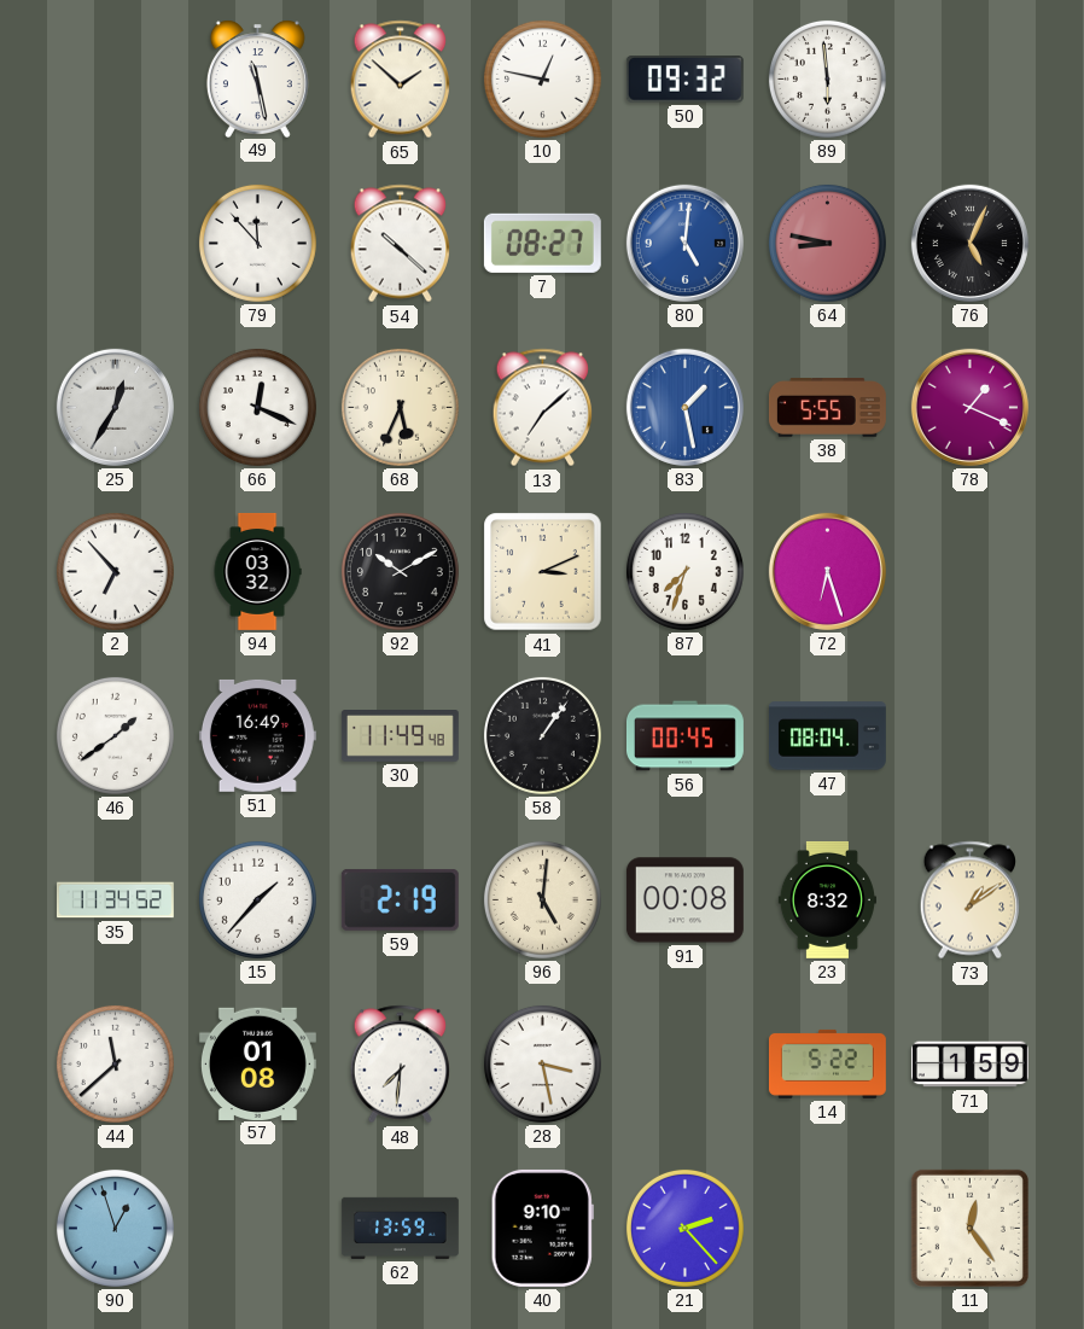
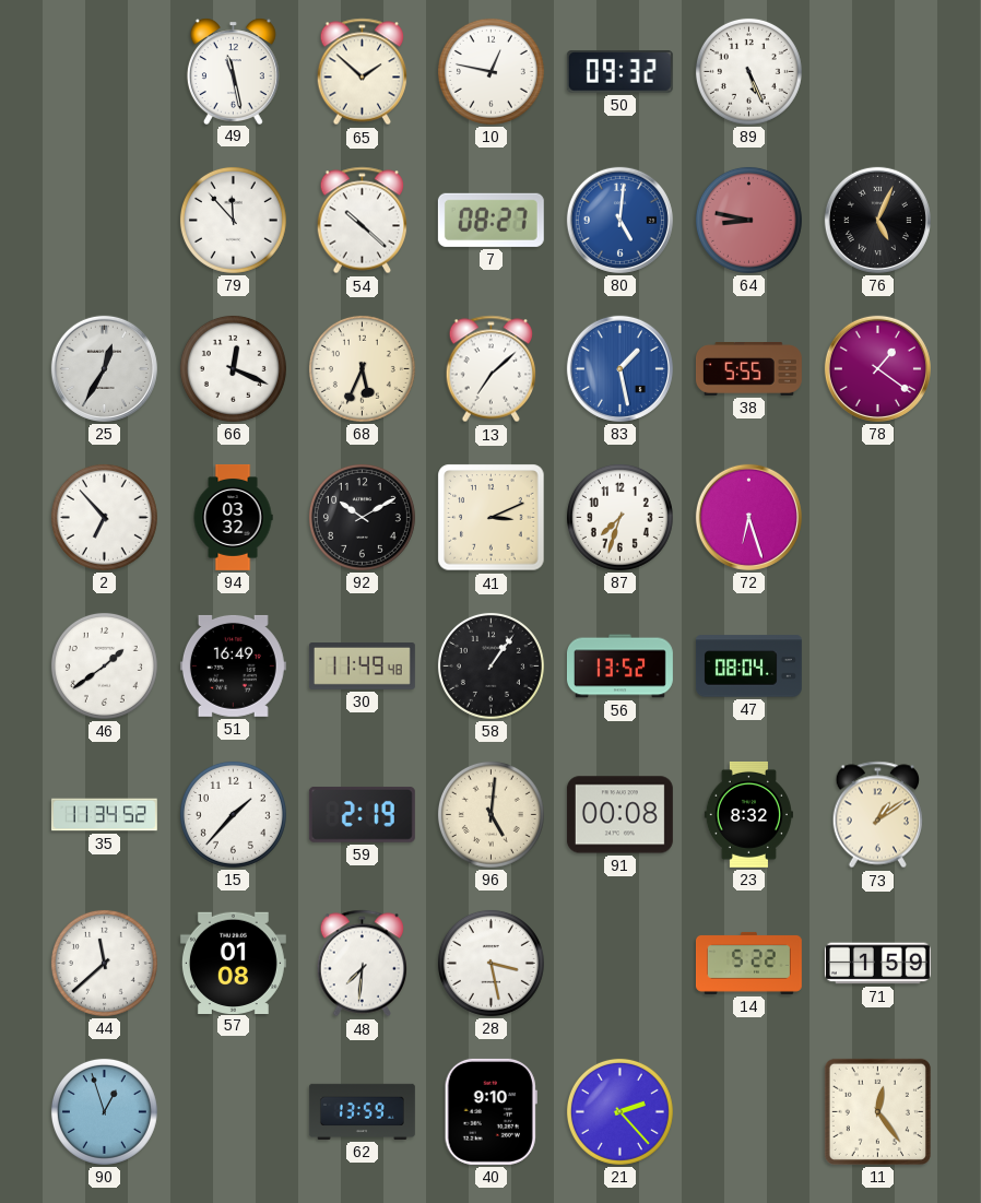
89: 5:59 -> 5:26 (748, 71)
78: 1:19 -> 1:21 (877, 368)
56: 00:45 -> 13:52 (619, 667)
